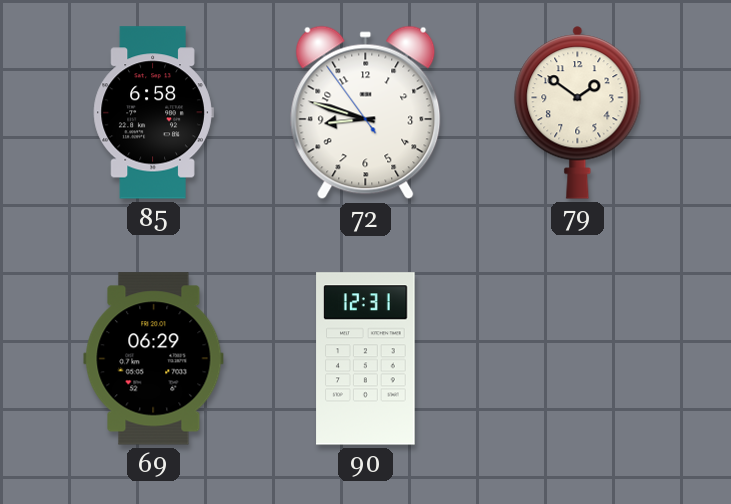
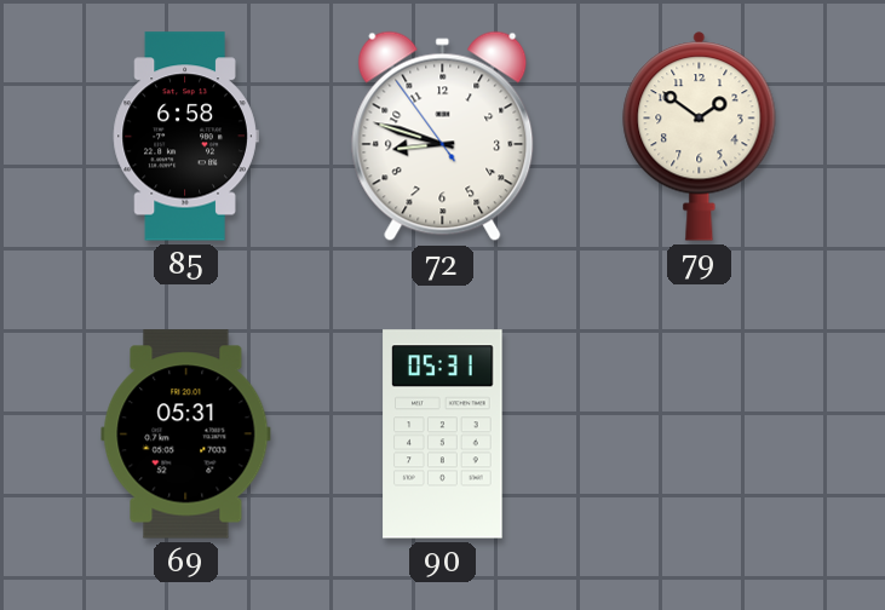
69: 06:29 -> 05:31 (186, 435)
90: 12:31 -> 05:31 (443, 435)
